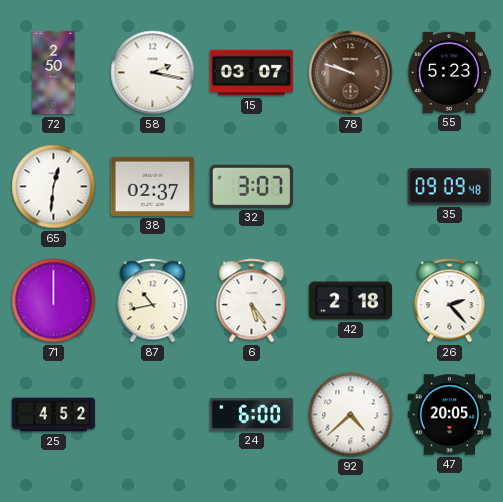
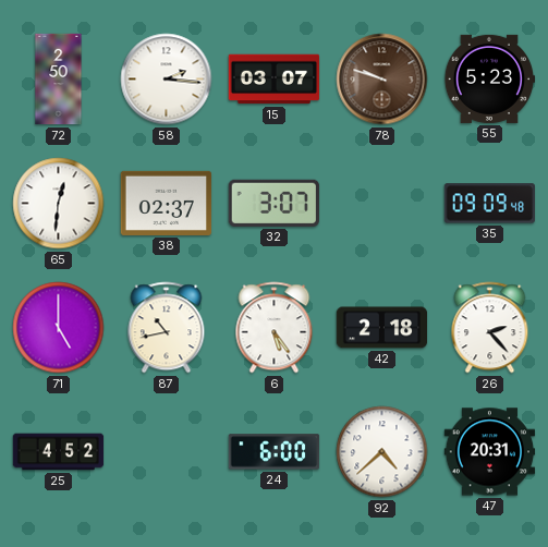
58: 2:17 -> 2:16 (167, 80)
71: 12:00 -> 5:00 (59, 328)
47: 20:05 -> 20:31 (490, 452)
